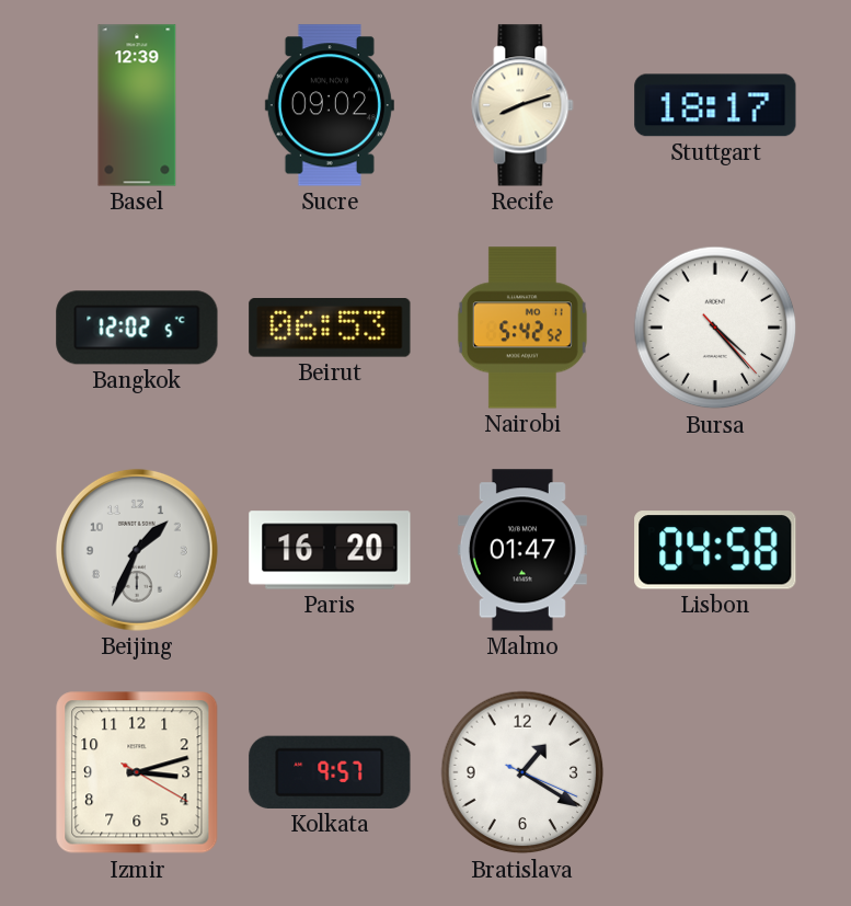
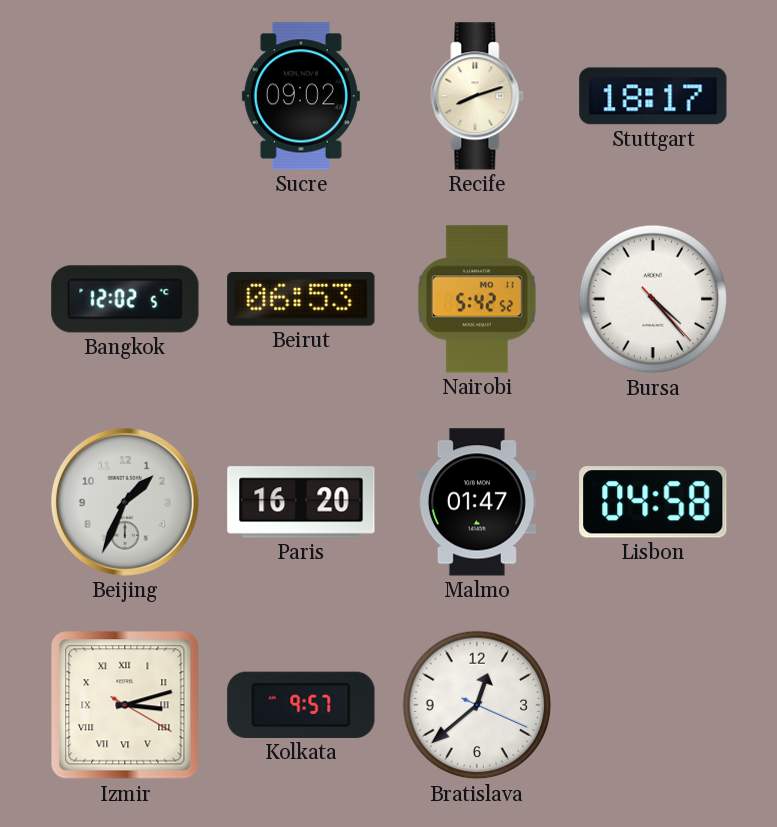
Basel: 12:39 -> none (137, 105)
Izmir numerals: Arabic -> Roman (125, 705)
Bratislava: 1:20 -> 12:38 (477, 705)
